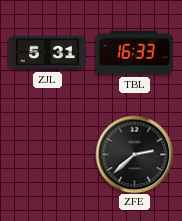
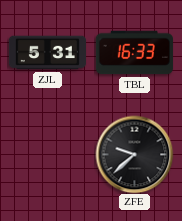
ZFE: 2:38 -> 9:38 (134, 154)
